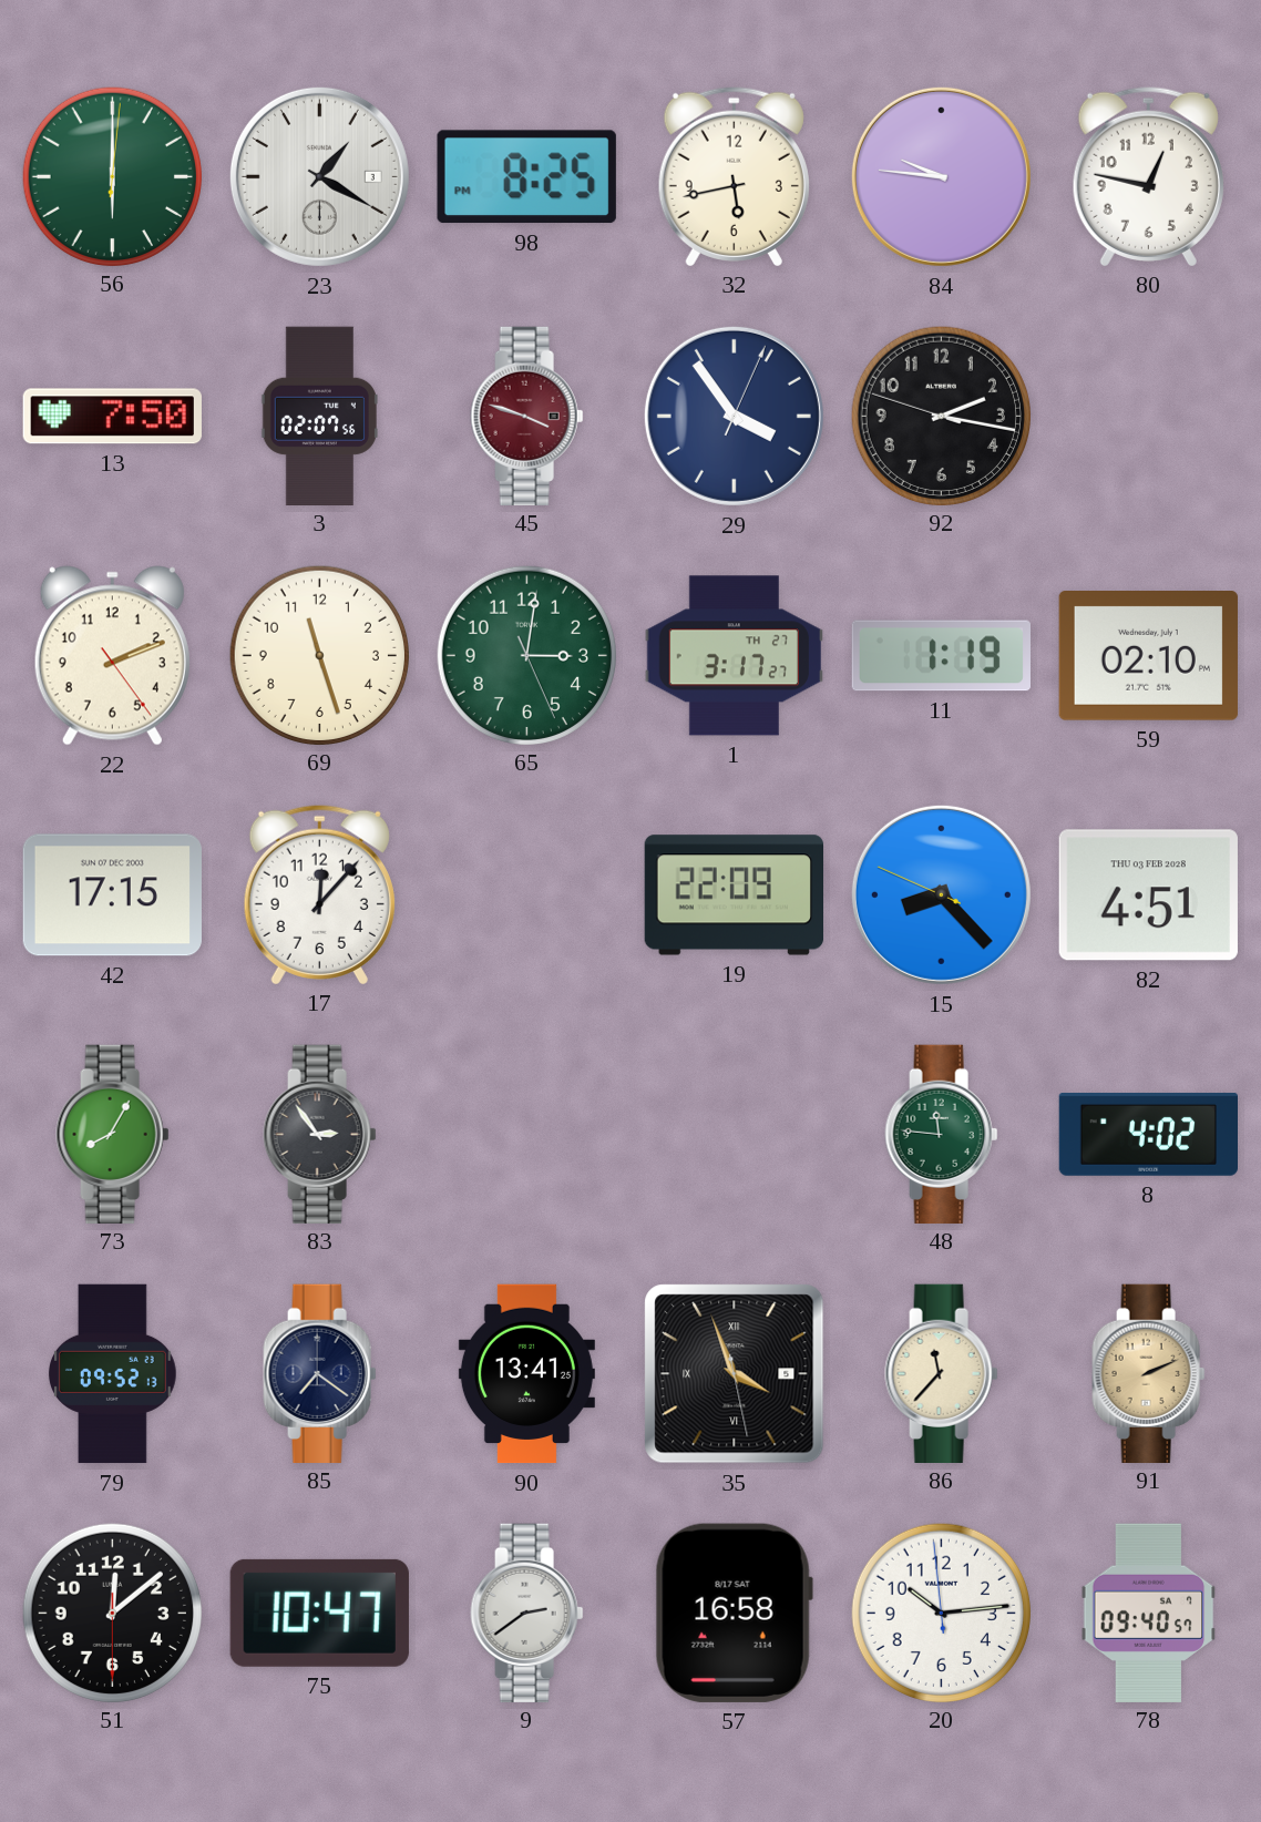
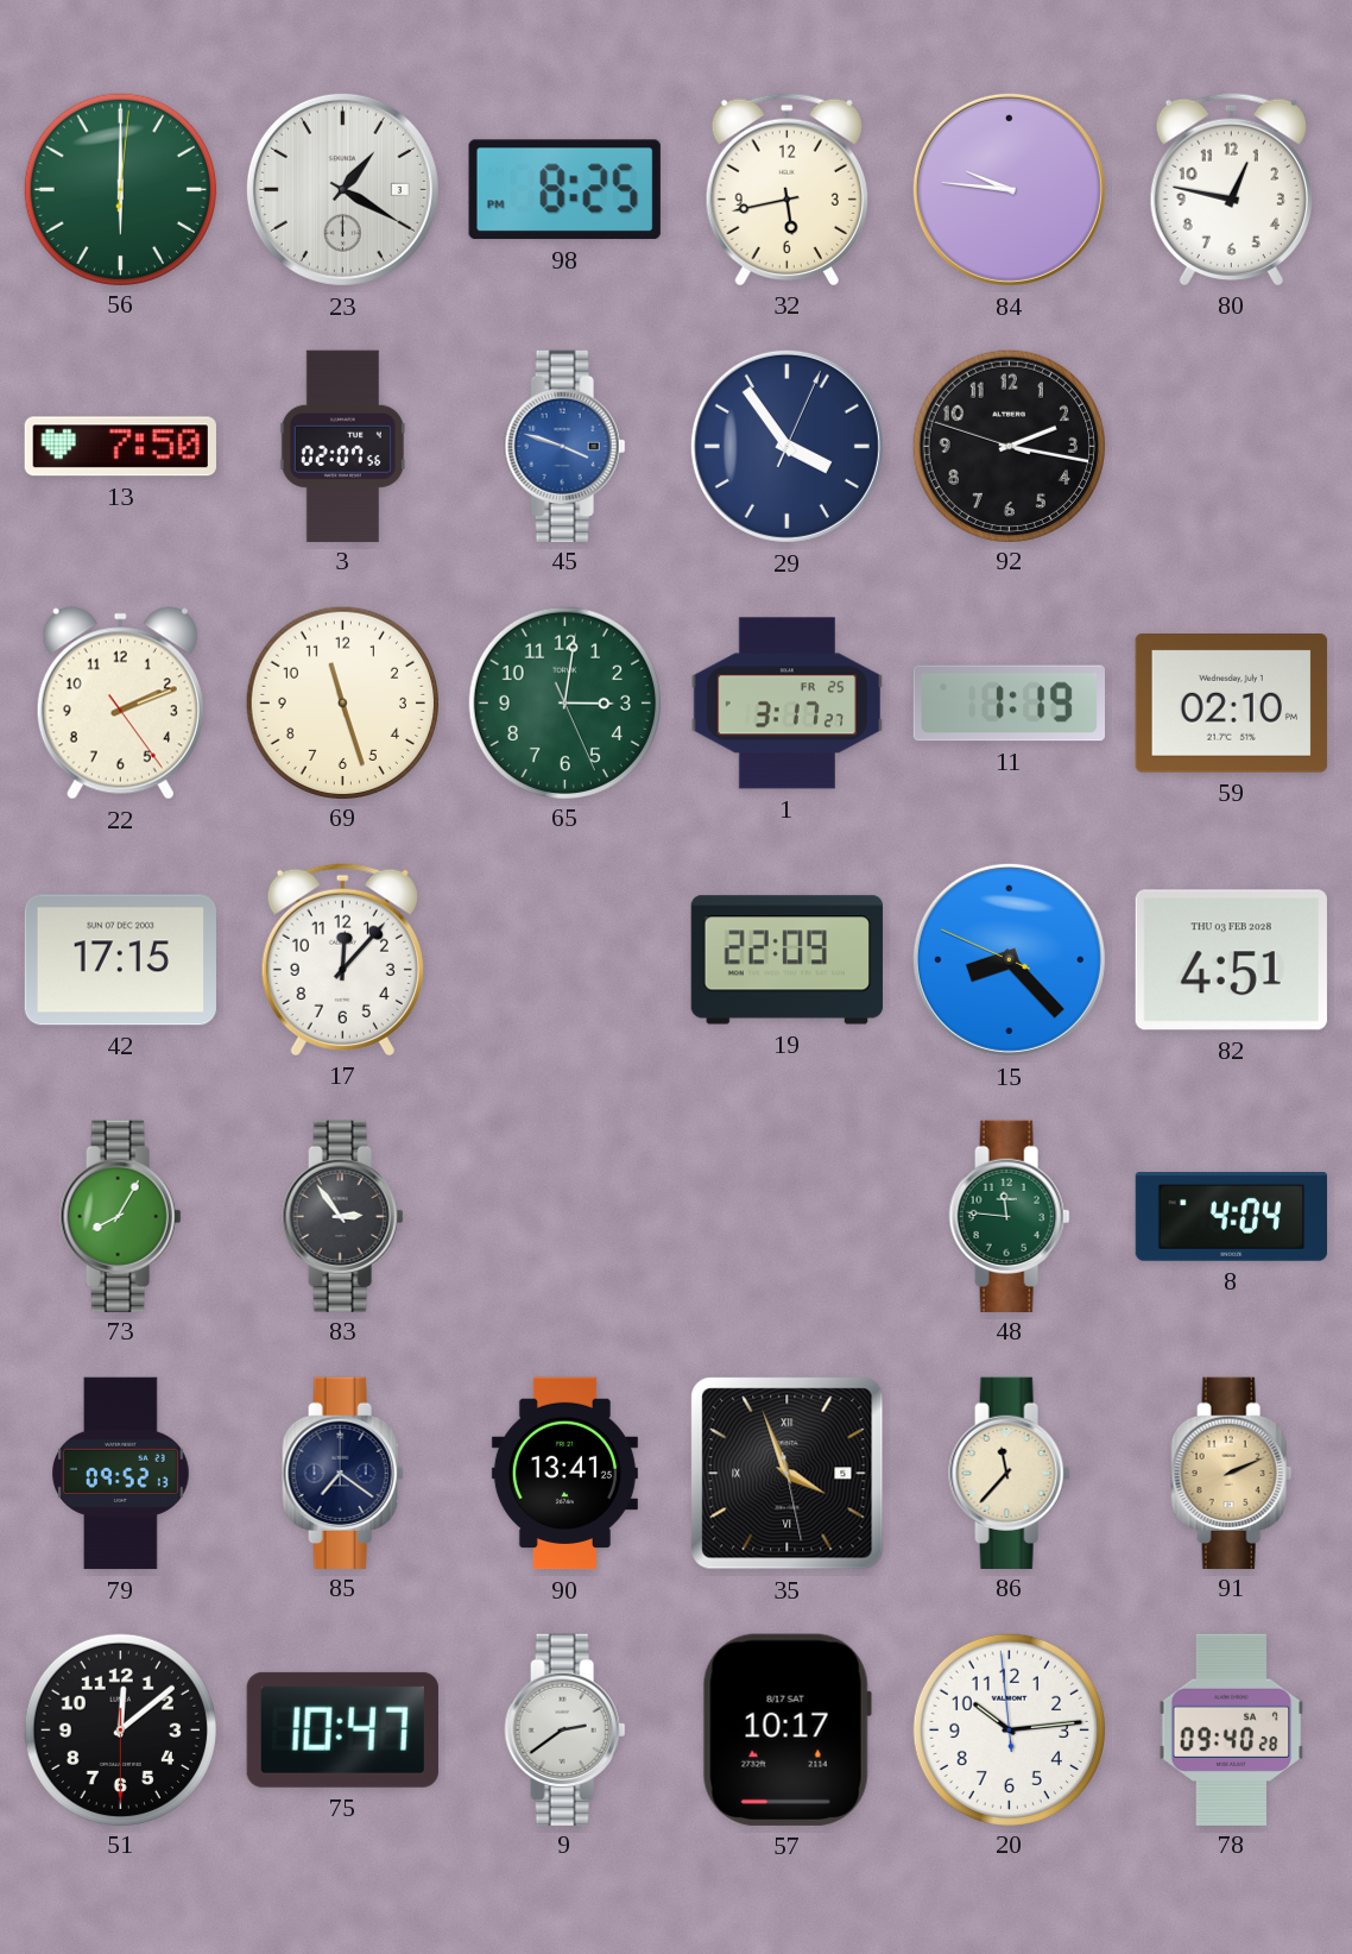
45 dial: burgundy -> blue (566, 446)
1 date: TH 27 -> FR 25 (786, 704)
8: 4:02 -> 4:04 (1231, 1217)
57: 16:58 -> 10:17 (786, 1729)
78: 09:40:57 -> 09:40:28 (1232, 1729)
